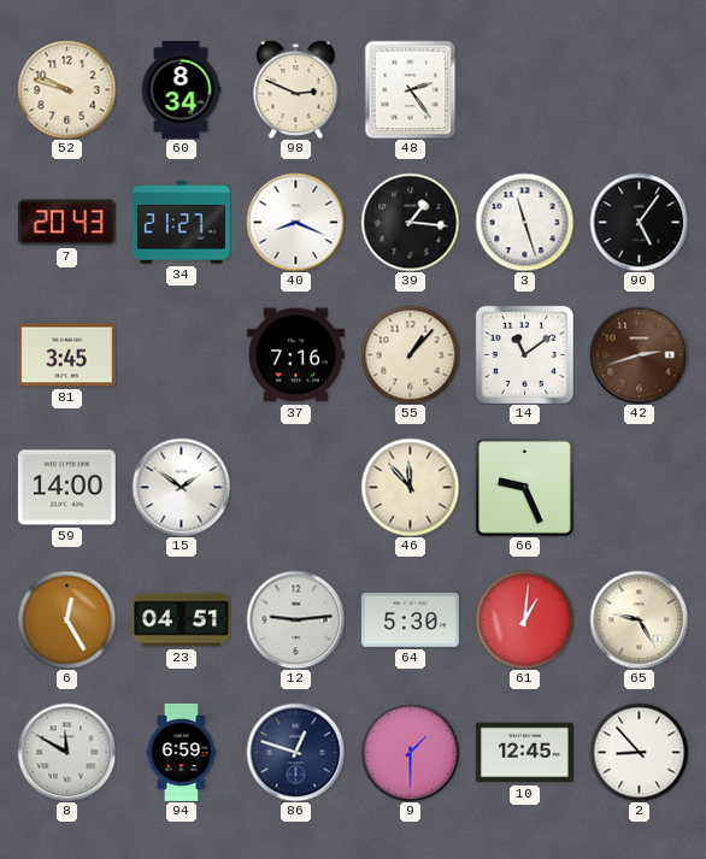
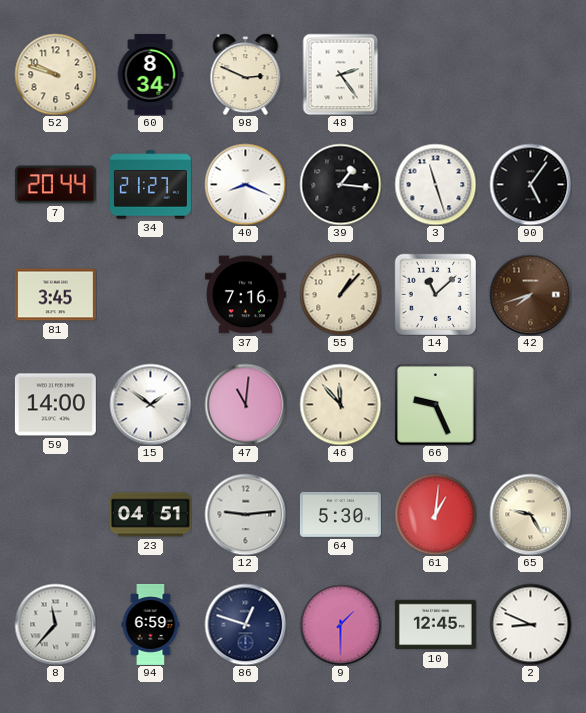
7: 20:43 -> 20:44 (55, 185)
14: 11:09 -> 11:08 (435, 294)
42: 2:42 -> 7:42 (530, 294)
47: none -> 11:01 (245, 404)
6: 12:25 -> none (66, 619)
8: 11:50 -> 11:37 (55, 624)
2: 8:53 -> 8:49 (530, 624)
